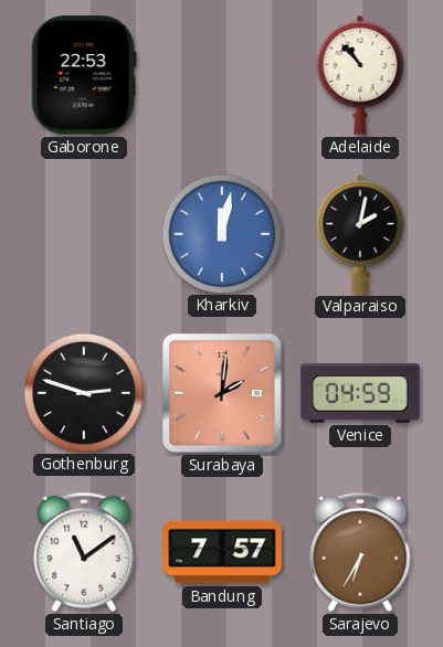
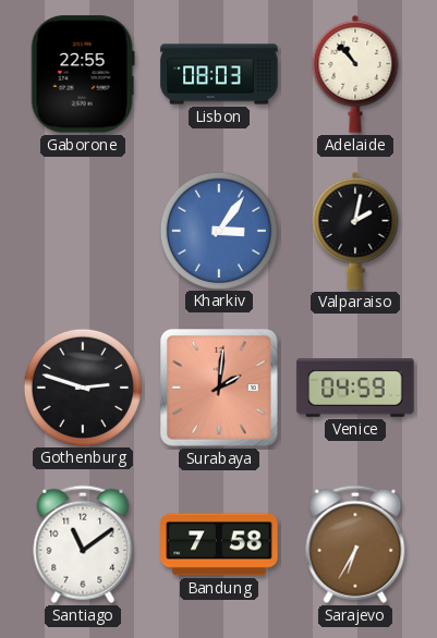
Gaborone: 22:53 -> 22:55 (83, 74)
Lisbon: none -> 08:03 (219, 74)
Kharkiv: 12:02 -> 3:06 (218, 230)
Bandung: 7:57 -> 7:58 (219, 544)
